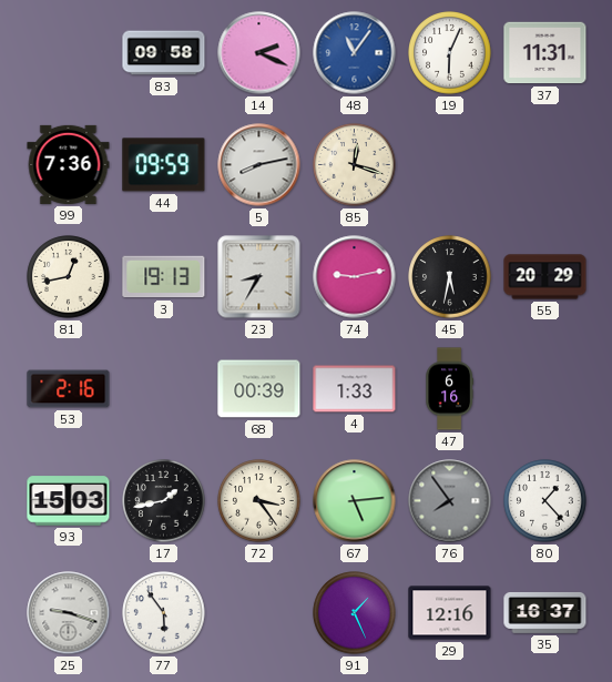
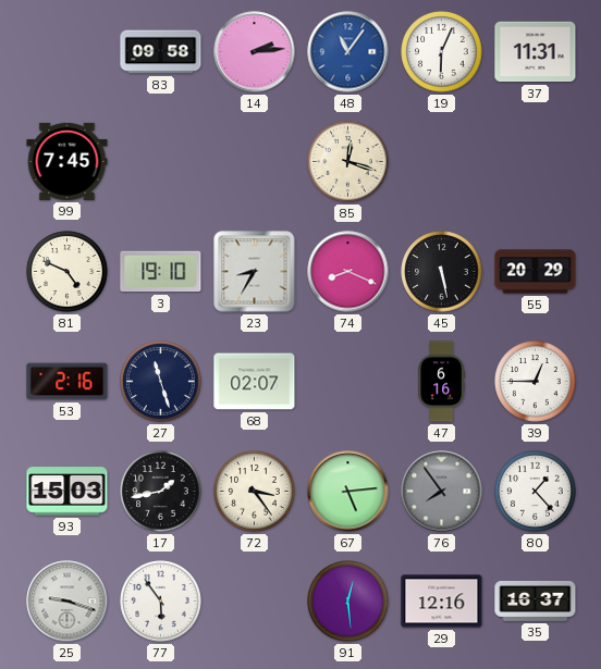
14: 2:19 -> 2:14 (255, 52)
99: 7:36 -> 7:45 (68, 161)
44: 09:59 -> none (164, 165)
5: 8:13 -> none (259, 165)
81: 12:43 -> 4:49 (68, 272)
3: 19:13 -> 19:10 (161, 272)
74: 9:13 -> 8:19 (348, 272)
45: 5:32 -> 5:28 (442, 272)
27: none -> 11:27 (161, 382)
68: 00:39 -> 02:07 (255, 382)
4: 1:33 -> none (355, 389)
39: none -> 12:45 (536, 382)
91: 1:26 -> 12:29 (348, 602)
